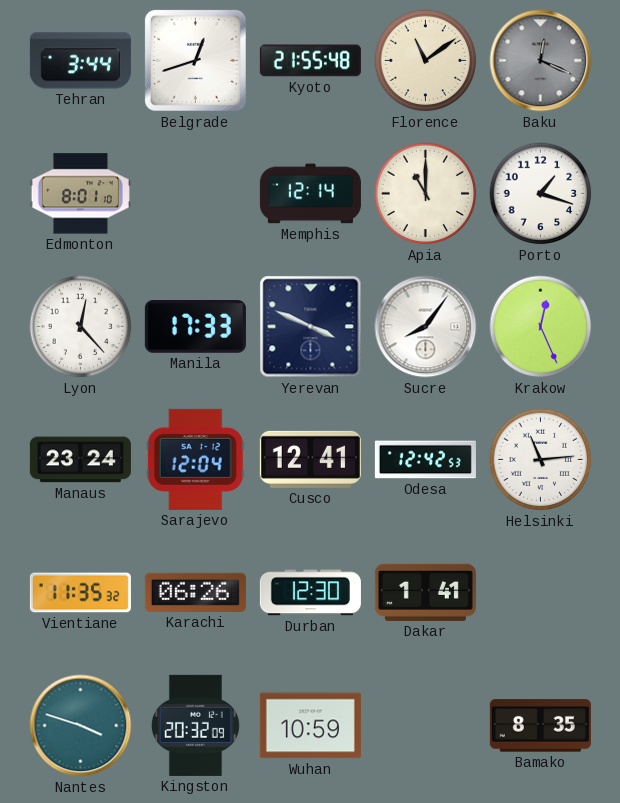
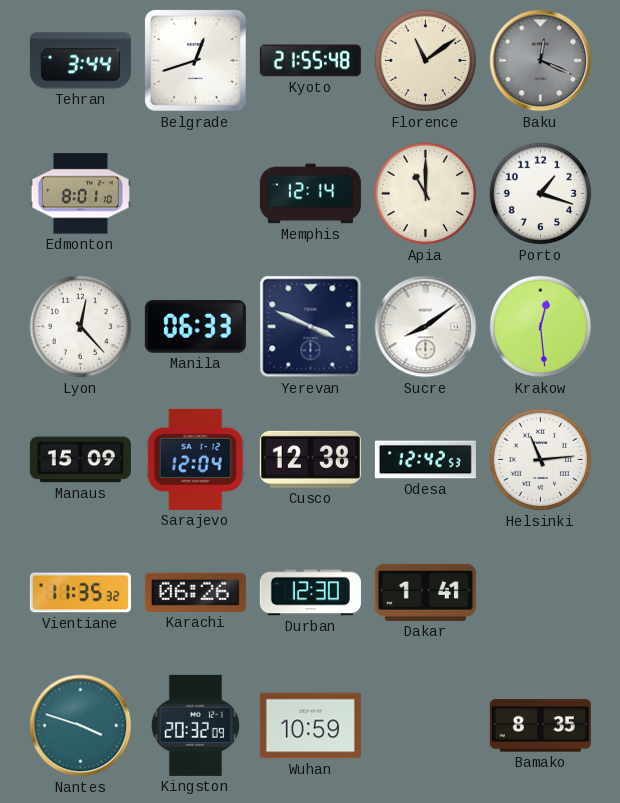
Manila: 17:33 -> 06:33 (195, 327)
Sucre: 8:06 -> 8:09 (426, 327)
Krakow: 12:26 -> 12:29 (541, 327)
Manaus: 23:24 -> 15:09 (80, 460)
Cusco: 12:41 -> 12:38 (310, 459)
